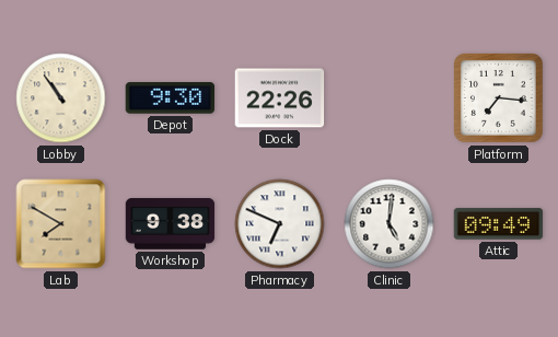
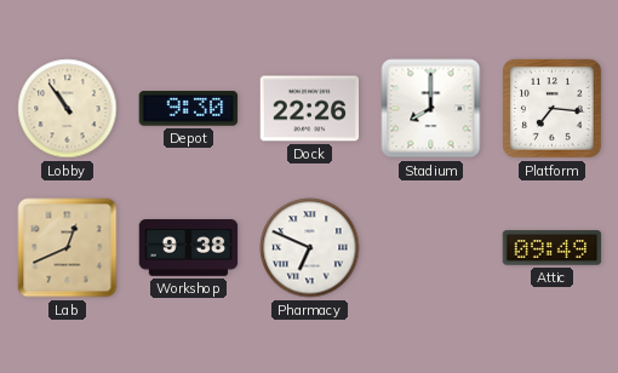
Stadium: none -> 8:00 (431, 109)
Lab: 7:50 -> 12:41 (68, 248)
Clinic: 5:01 -> none (390, 224)
